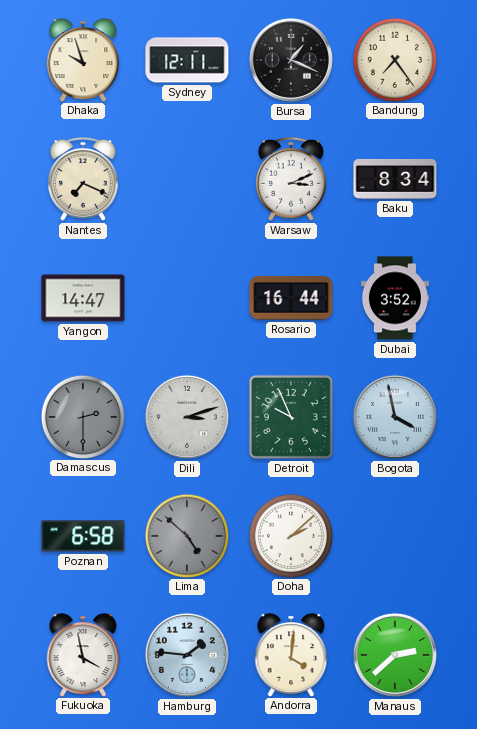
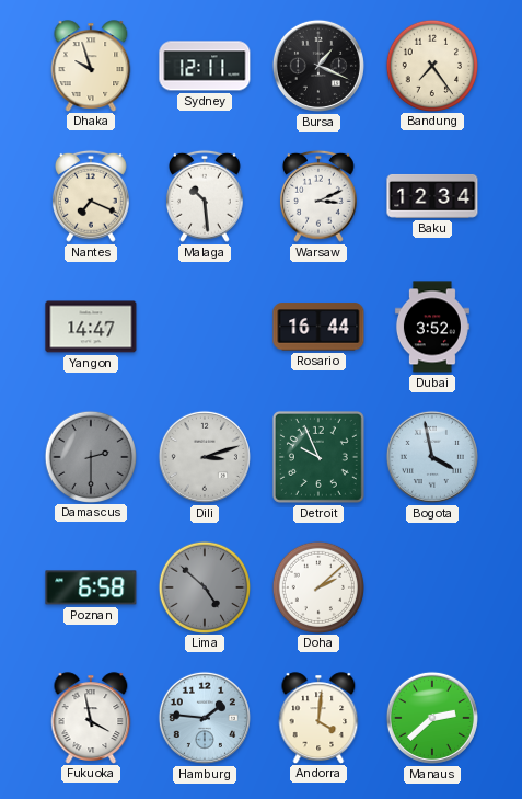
Malaga: none -> 10:29 (205, 196)
Baku: 8:34 -> 12:34 (432, 196)
